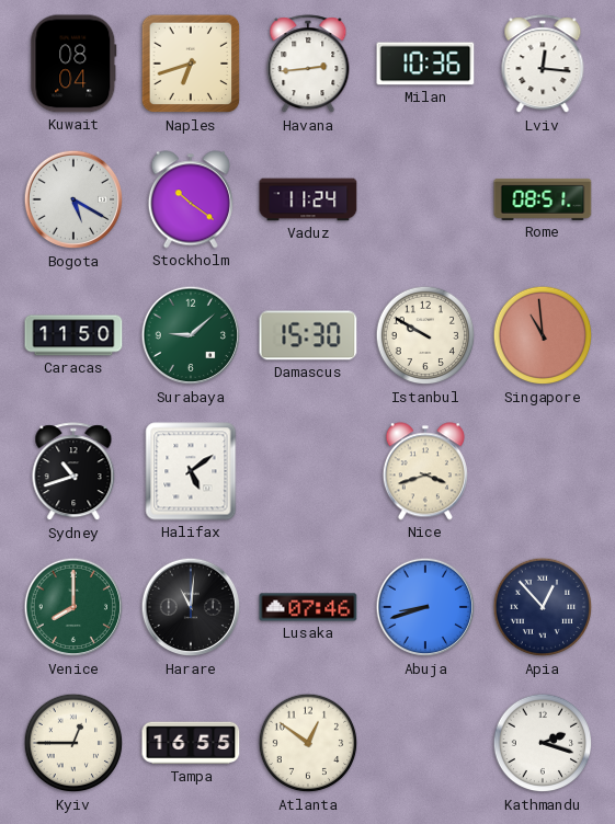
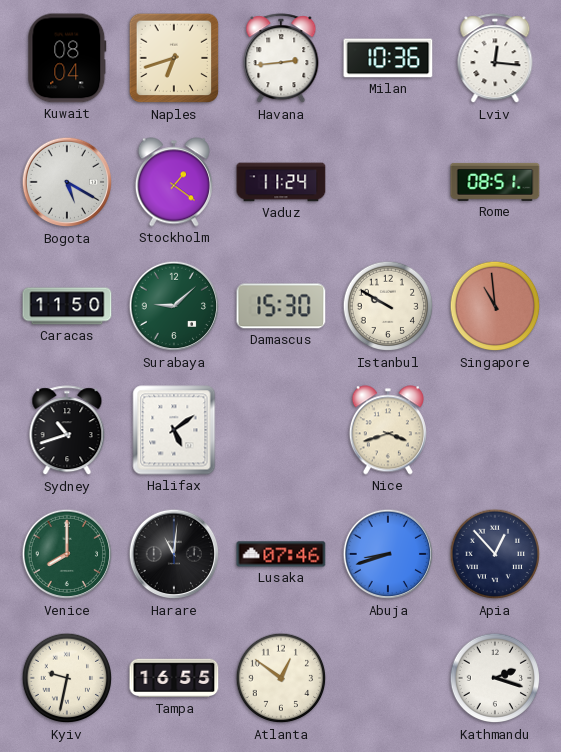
Stockholm: 10:21 -> 1:21 (174, 182)
Kyiv: 12:45 -> 9:32 (67, 678)
